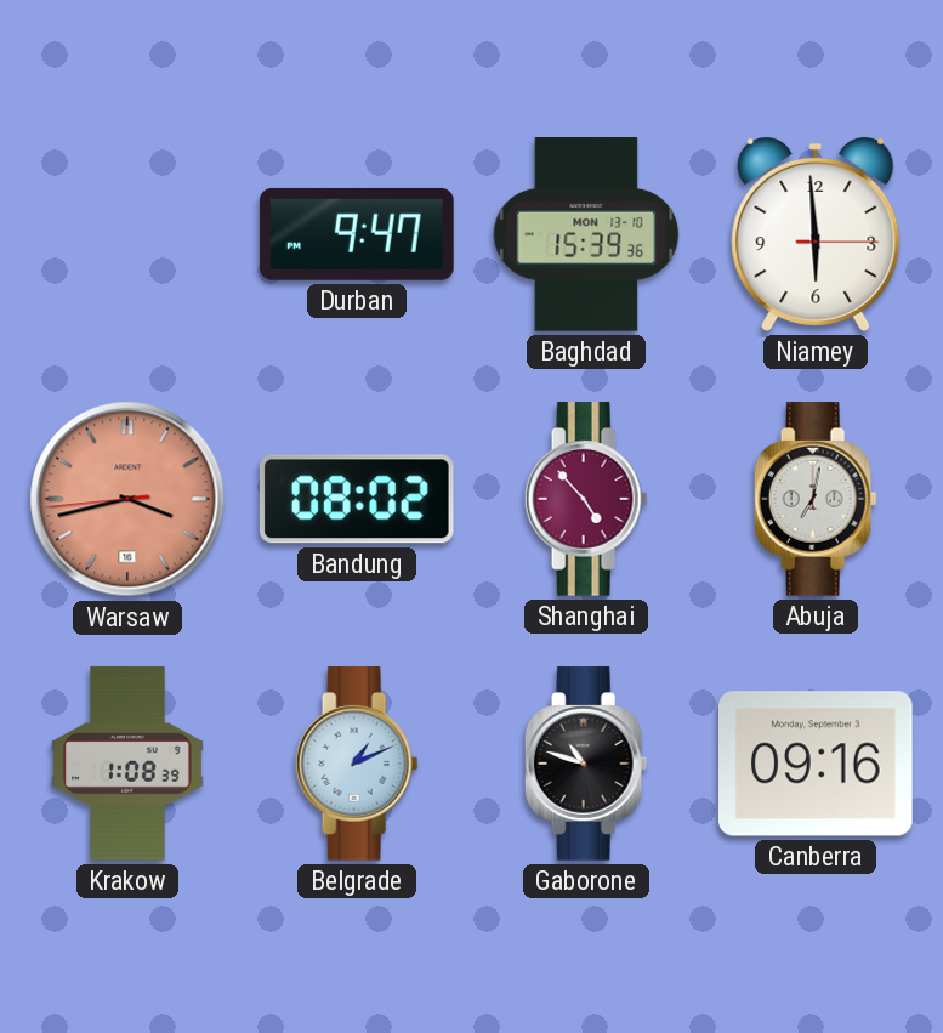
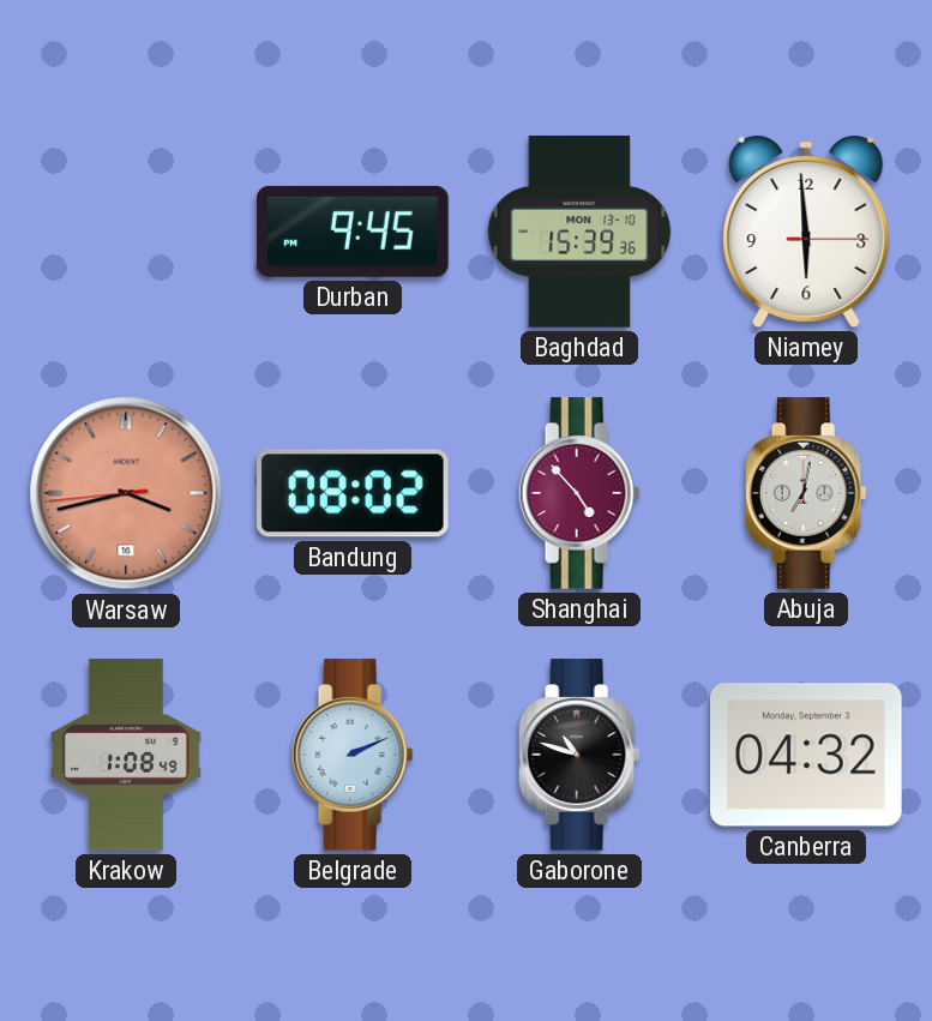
Durban: 9:47 -> 9:45 (354, 232)
Krakow: 1:08:39 -> 1:08:49 (126, 755)
Belgrade: 1:11 -> 2:11 (353, 755)
Canberra: 09:16 -> 04:32 (807, 755)
